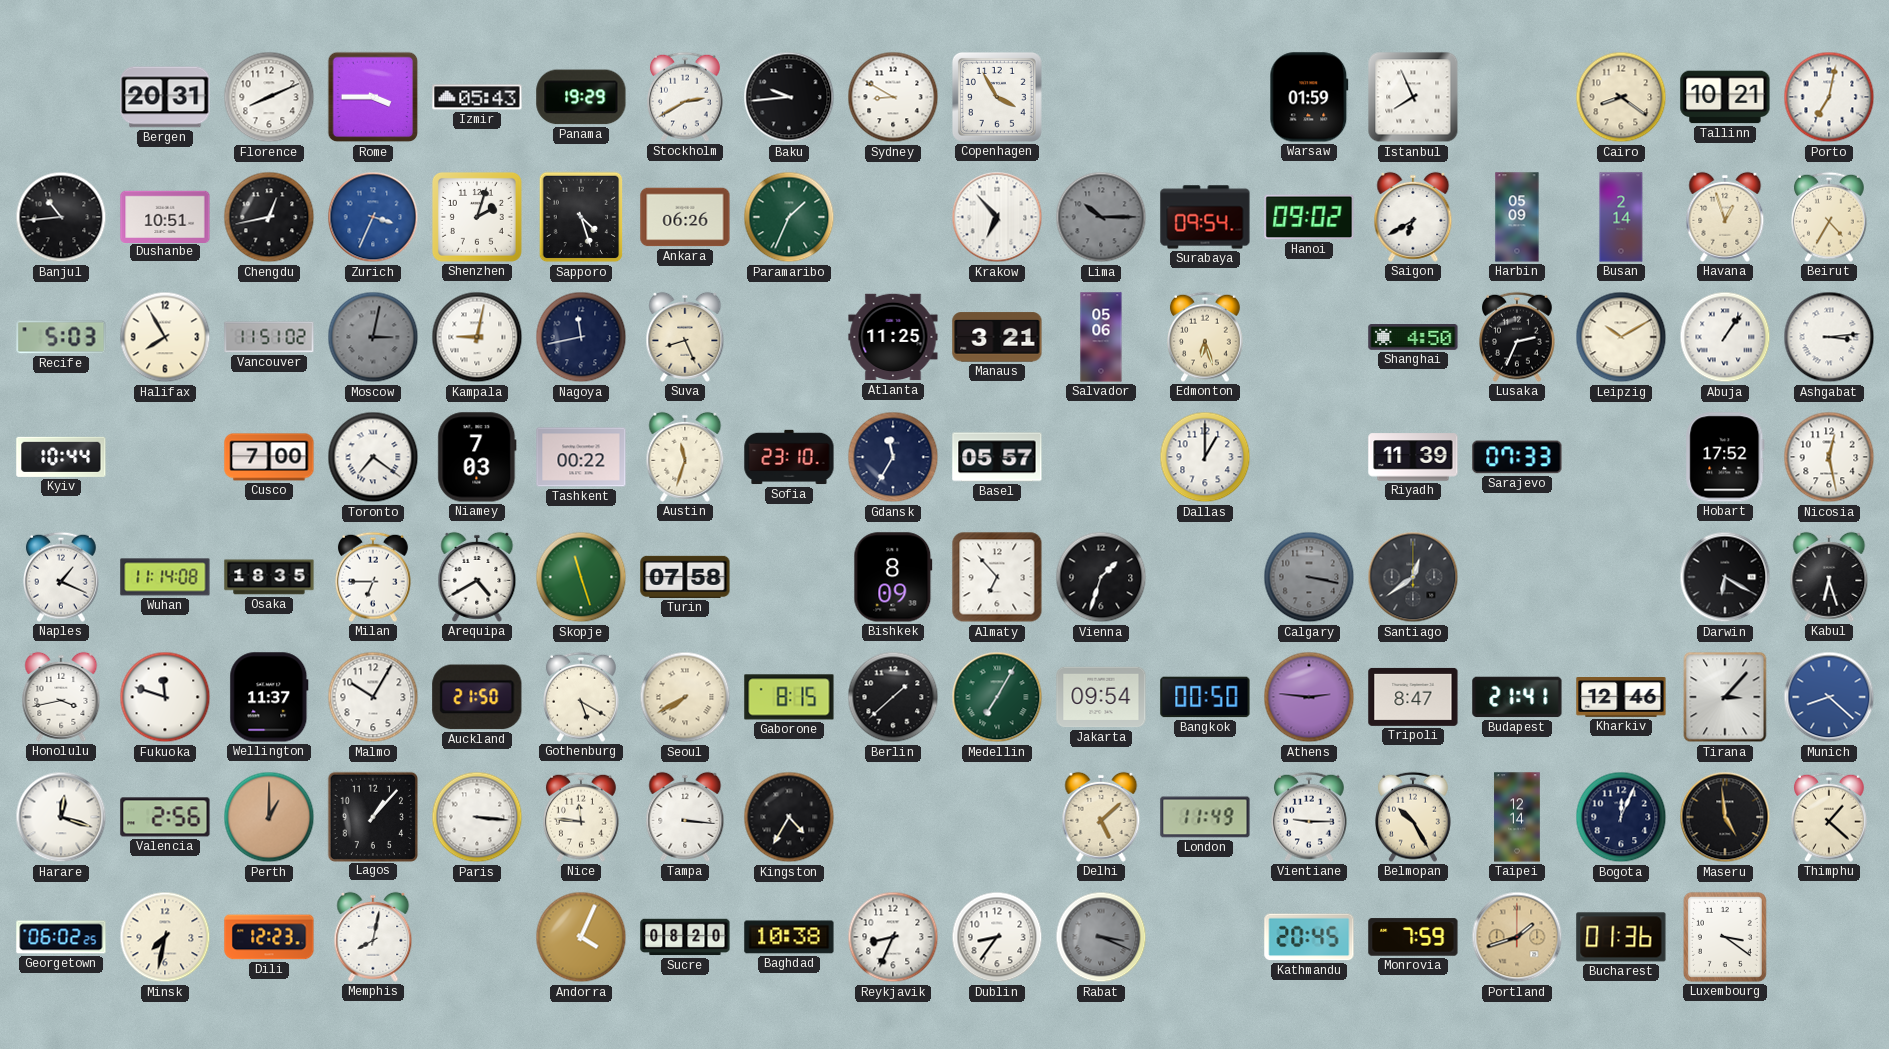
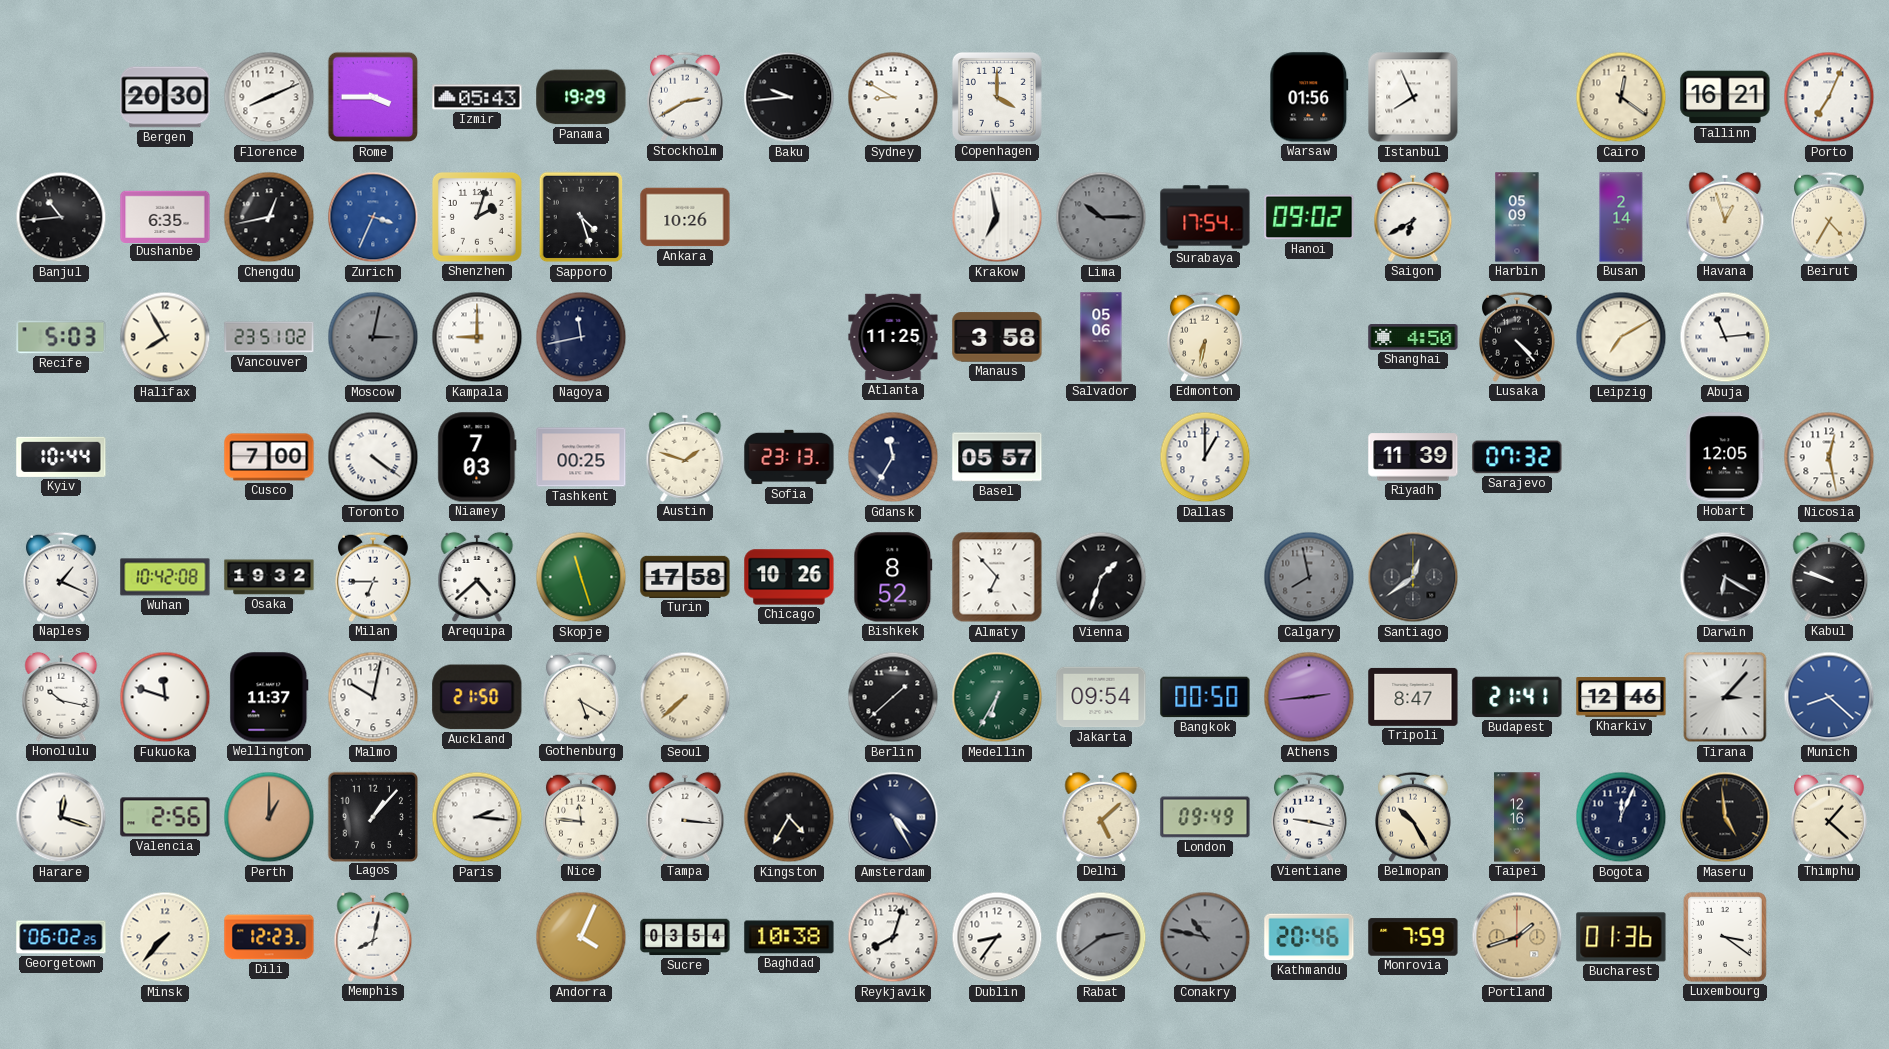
Bergen: 20:31 -> 20:30 (165, 97)
Copenhagen: 3:55 -> 4:00 (997, 97)
Warsaw: 01:59 -> 01:56 (1309, 97)
Cairo: 8:21 -> 12:21 (1621, 97)
Tallinn: 10:21 -> 16:21 (1725, 97)
Porto: 7:02 -> 7:04 (1829, 97)
Dushanbe: 10:51 -> 6:35 (165, 216)
Ankara: 06:26 -> 10:26 (685, 217)
Paramaribo: 1:34 -> none (789, 217)
Krakow: 6:53 -> 6:58 (997, 217)
Surabaya: 09:54 -> 17:54 (1205, 217)
Vancouver: 11:51 -> 23:51 (269, 337)
Kampala: 9:02 -> 9:00 (477, 337)
Suva: 8:26 -> none (685, 337)
Manaus: 3:21 -> 3:58 (997, 337)
Edmonton: 6:27 -> 6:32 (1206, 337)
Lusaka: 2:34 -> 4:23 (1518, 337)
Leipzig: 10:10 -> 7:10 (1621, 337)
Abuja: 1:06 -> 11:14 (1725, 337)
Ashgabat: 3:14 -> none (1829, 337)
Toronto: 7:21 -> 4:21 (373, 457)
Tashkent: 00:22 -> 00:25 (581, 457)
Austin: 11:33 -> 1:48 (685, 457)
Sofia: 23:10 -> 23:13 (789, 457)
Sarajevo: 07:33 -> 07:32 (1517, 457)
Hobart: 17:52 -> 12:05 (1725, 457)
Wuhan: 11:14 -> 10:42 (165, 577)
Osaka: 18:35 -> 19:32 (269, 577)
Arequipa: 4:40 -> 4:38 (477, 577)
Turin: 07:58 -> 17:58 (685, 577)
Chicago: none -> 10:26 (789, 577)
Bishkek: 8:09 -> 8:52 (893, 577)
Calgary: 3:17 -> 7:58 (1309, 577)
Kabul: 6:27 -> 9:48 (1829, 577)
Honolulu: 3:43 -> 10:17 (61, 697)
Malmo: 10:05 -> 10:02 (373, 697)
Seoul: 7:40 -> 7:38 (685, 697)
Gaborone: 8:15 -> none (789, 697)
Medellin: 7:05 -> 6:35 (997, 697)
Athens: 2:46 -> 2:44 (1309, 697)
Paris: 3:16 -> 2:16 (477, 817)
Amsterdam: none -> 4:25 (893, 817)
London: 11:49 -> 09:49 (1205, 817)
Vientiane: 9:15 -> 9:17 (1310, 817)
Taipei: 12:14 -> 12:16 (1517, 817)
Minsk: 7:32 -> 7:37 (165, 937)
Sucre: 08:20 -> 03:54 (685, 937)
Reykjavik: 8:34 -> 8:03 (893, 937)
Rabat: 3:19 -> 2:39 (1101, 937)
Conakry: none -> 10:47 (1205, 937)
Kathmandu: 20:45 -> 20:46 (1309, 937)
